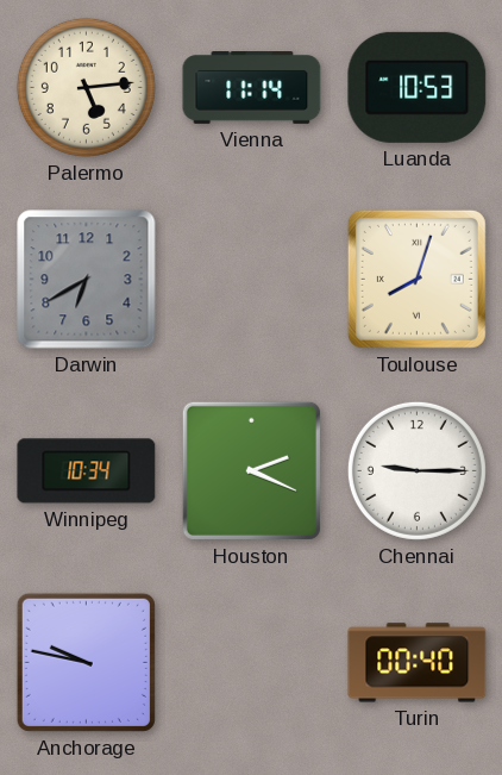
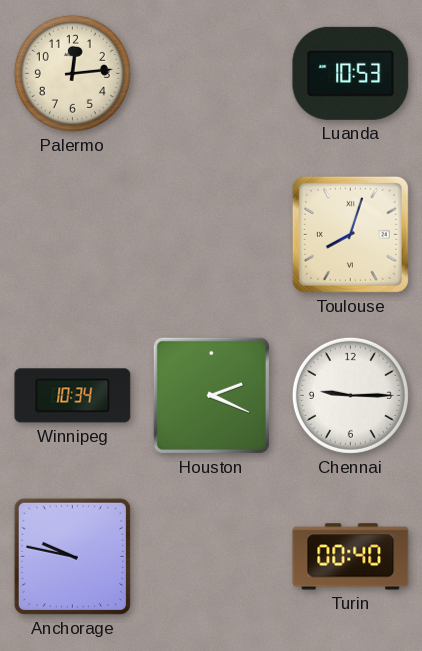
Palermo: 5:14 -> 12:14 (72, 73)
Vienna: 11:14 -> none (252, 88)
Darwin: 6:40 -> none (87, 280)
